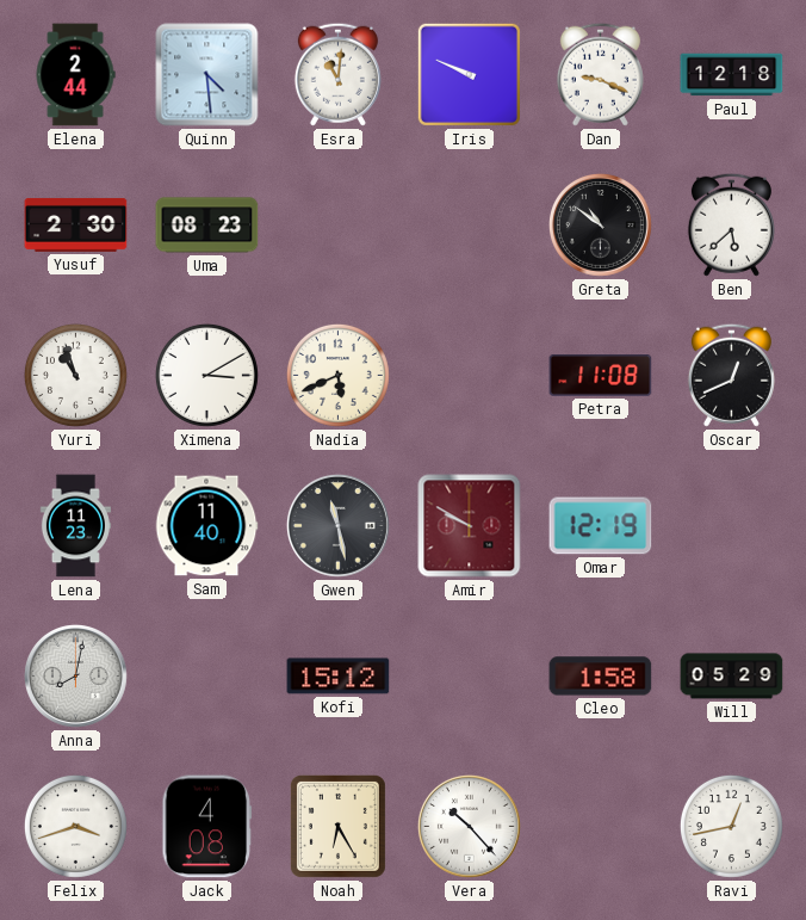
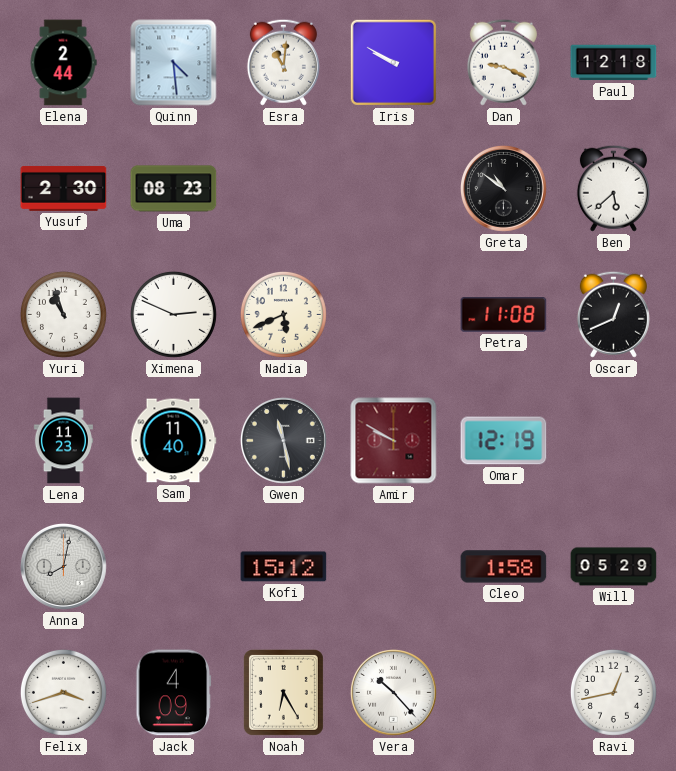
Iris: 9:49 -> 9:50 (393, 62)
Ximena: 3:10 -> 2:49 (173, 314)
Jack: 4:08 -> 4:09 (174, 693)
